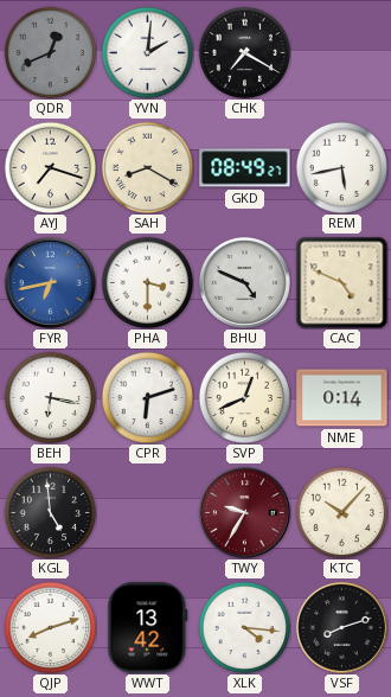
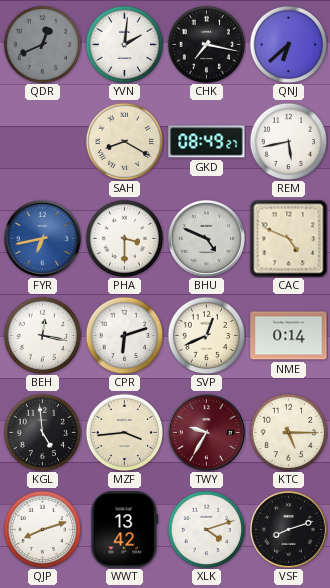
CHK: 7:20 -> 7:17 (206, 44)
QNJ: none -> 6:38 (288, 44)
AYJ: 7:18 -> none (50, 167)
BEH: 6:17 -> 12:17 (42, 335)
MZF: none -> 3:44 (124, 432)
KTC: 10:07 -> 5:15 (288, 432)
XLK: 4:16 -> 4:12 (206, 529)
